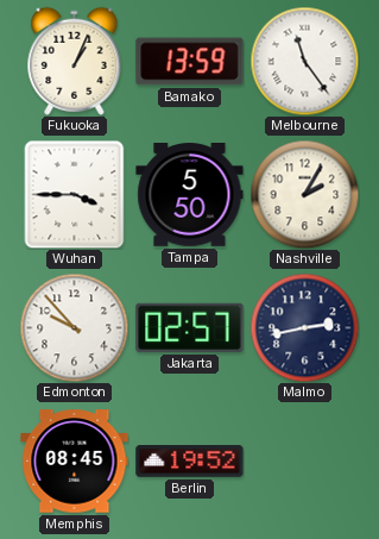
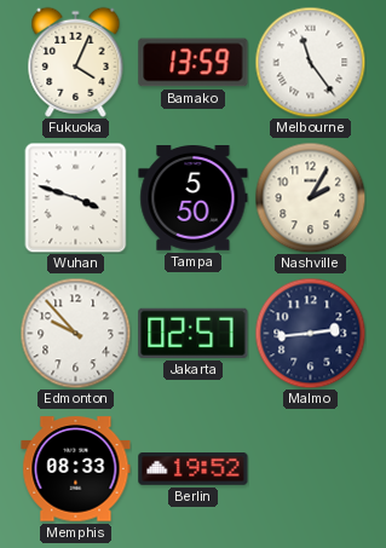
Fukuoka: 1:04 -> 4:04 (76, 62)
Wuhan: 3:45 -> 3:48 (76, 197)
Malmo: 2:43 -> 2:44 (310, 333)
Memphis: 08:45 -> 08:33 (76, 469)
